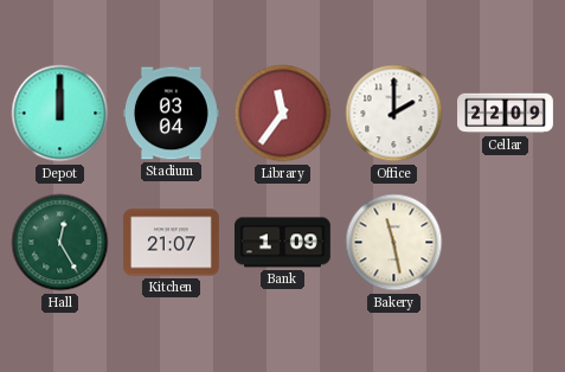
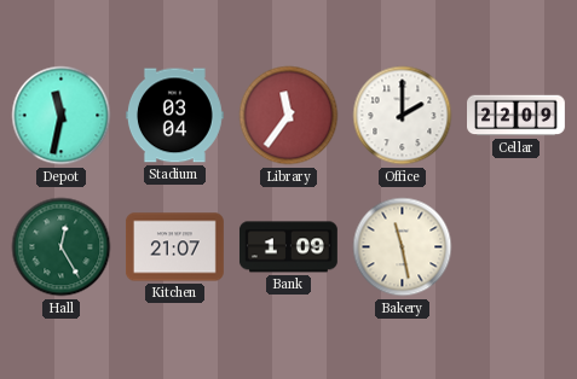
Depot: 12:00 -> 11:32 (62, 116)
